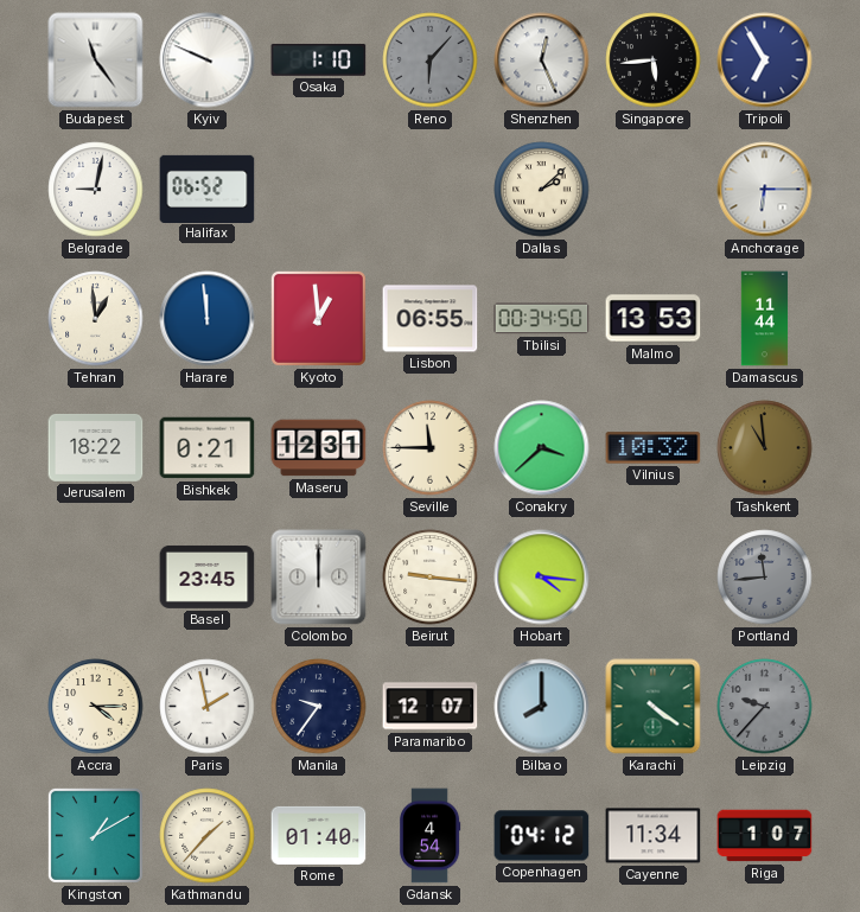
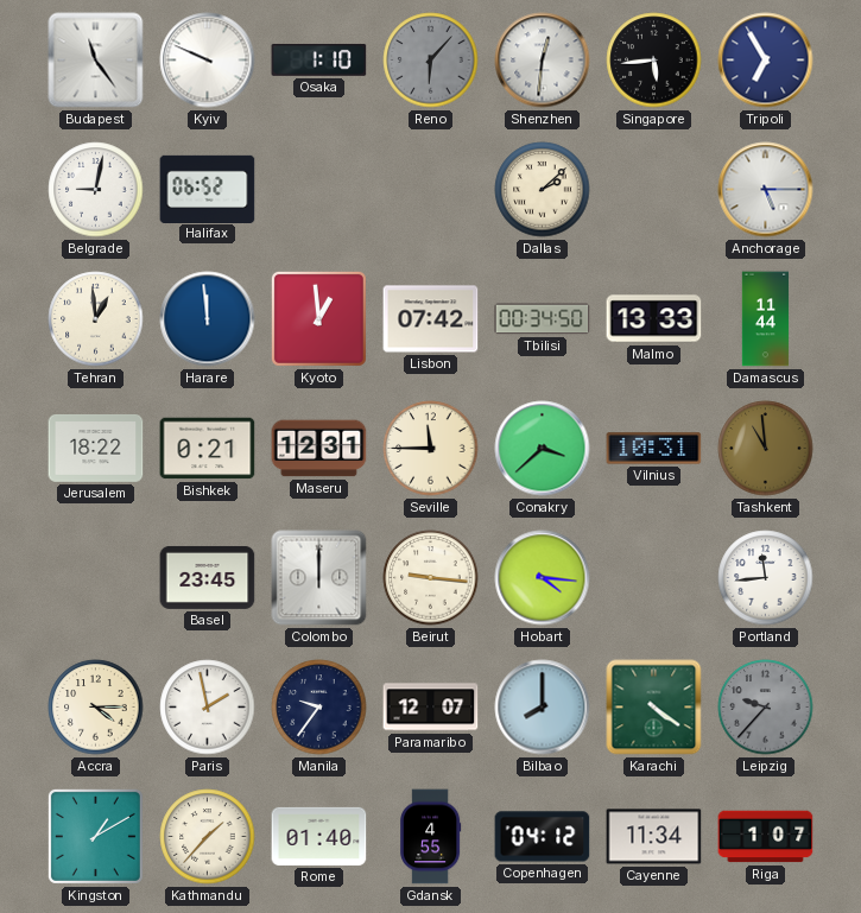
Shenzhen: 12:26 -> 12:31 (543, 61)
Anchorage: 6:15 -> 5:15 (766, 190)
Lisbon: 06:55 -> 07:42 (431, 319)
Malmo: 13:53 -> 13:33 (654, 319)
Vilnius: 10:32 -> 10:31 (654, 449)
Portland dial: grey -> white (766, 578)
Gdansk: 4:54 -> 4:55 (431, 837)
